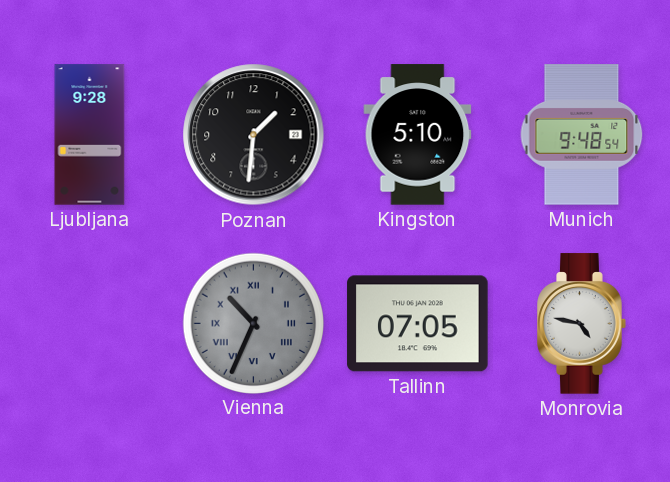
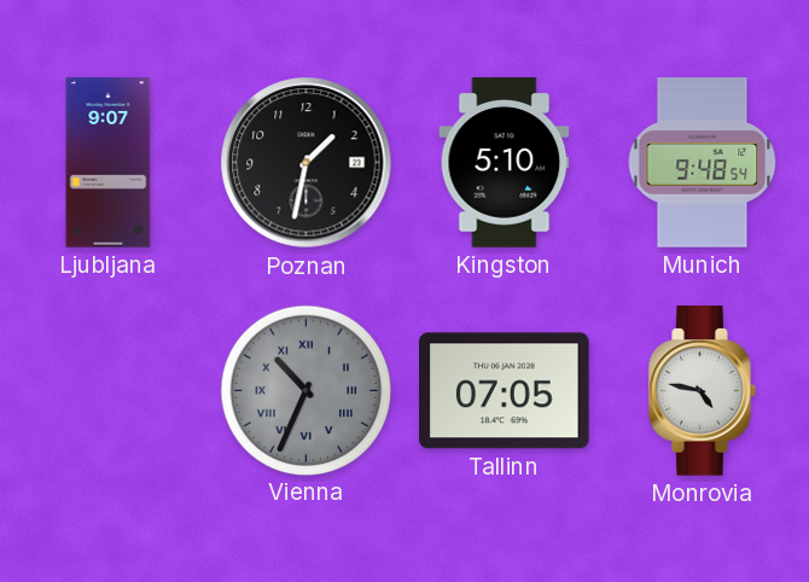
Ljubljana: 9:28 -> 9:07 (109, 163)
Poznan: 1:31 -> 1:32 (307, 163)
